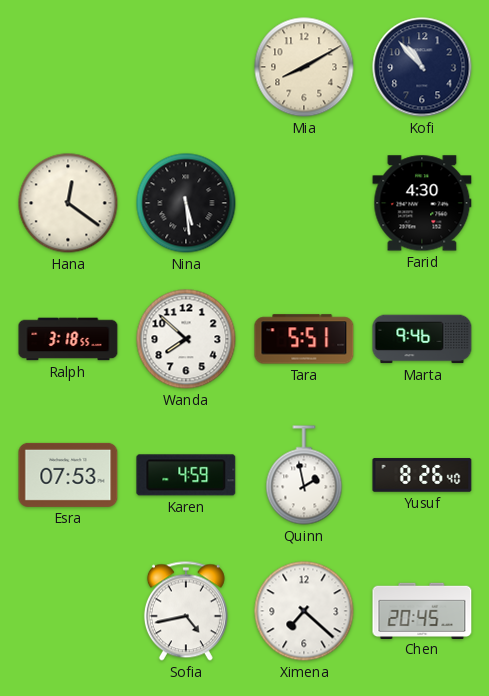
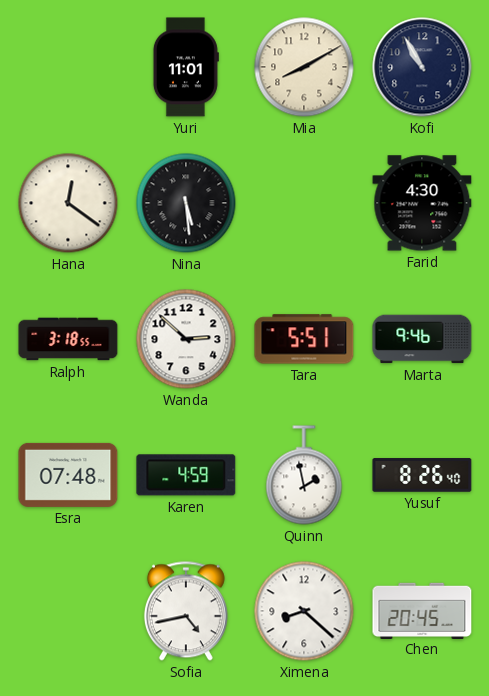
Yuri: none -> 11:01 (186, 67)
Kofi: 10:53 -> 10:55 (422, 67)
Wanda: 7:52 -> 2:52 (186, 339)
Esra: 07:53 -> 07:48 (68, 475)
Ximena: 7:22 -> 8:22 (304, 611)
